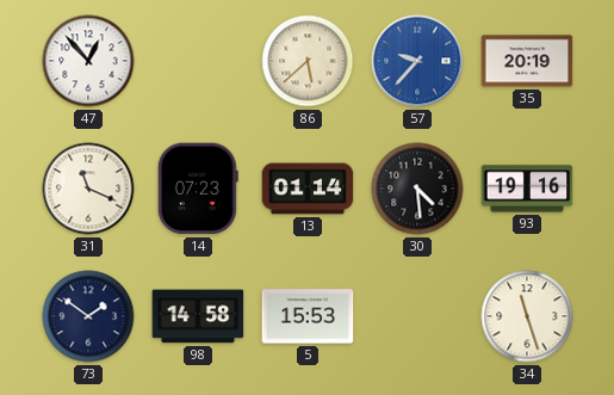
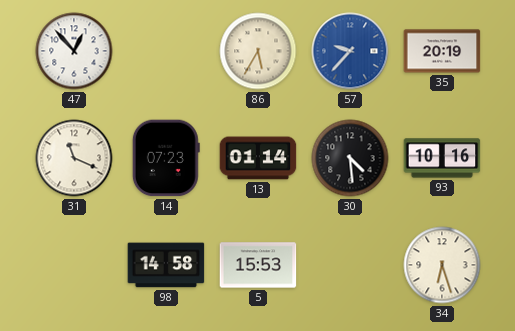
86: 5:38 -> 5:35 (258, 51)
93: 19:16 -> 10:16 (442, 158)
73: 1:51 -> none (88, 316)
34: 11:27 -> 6:27 (442, 265)
